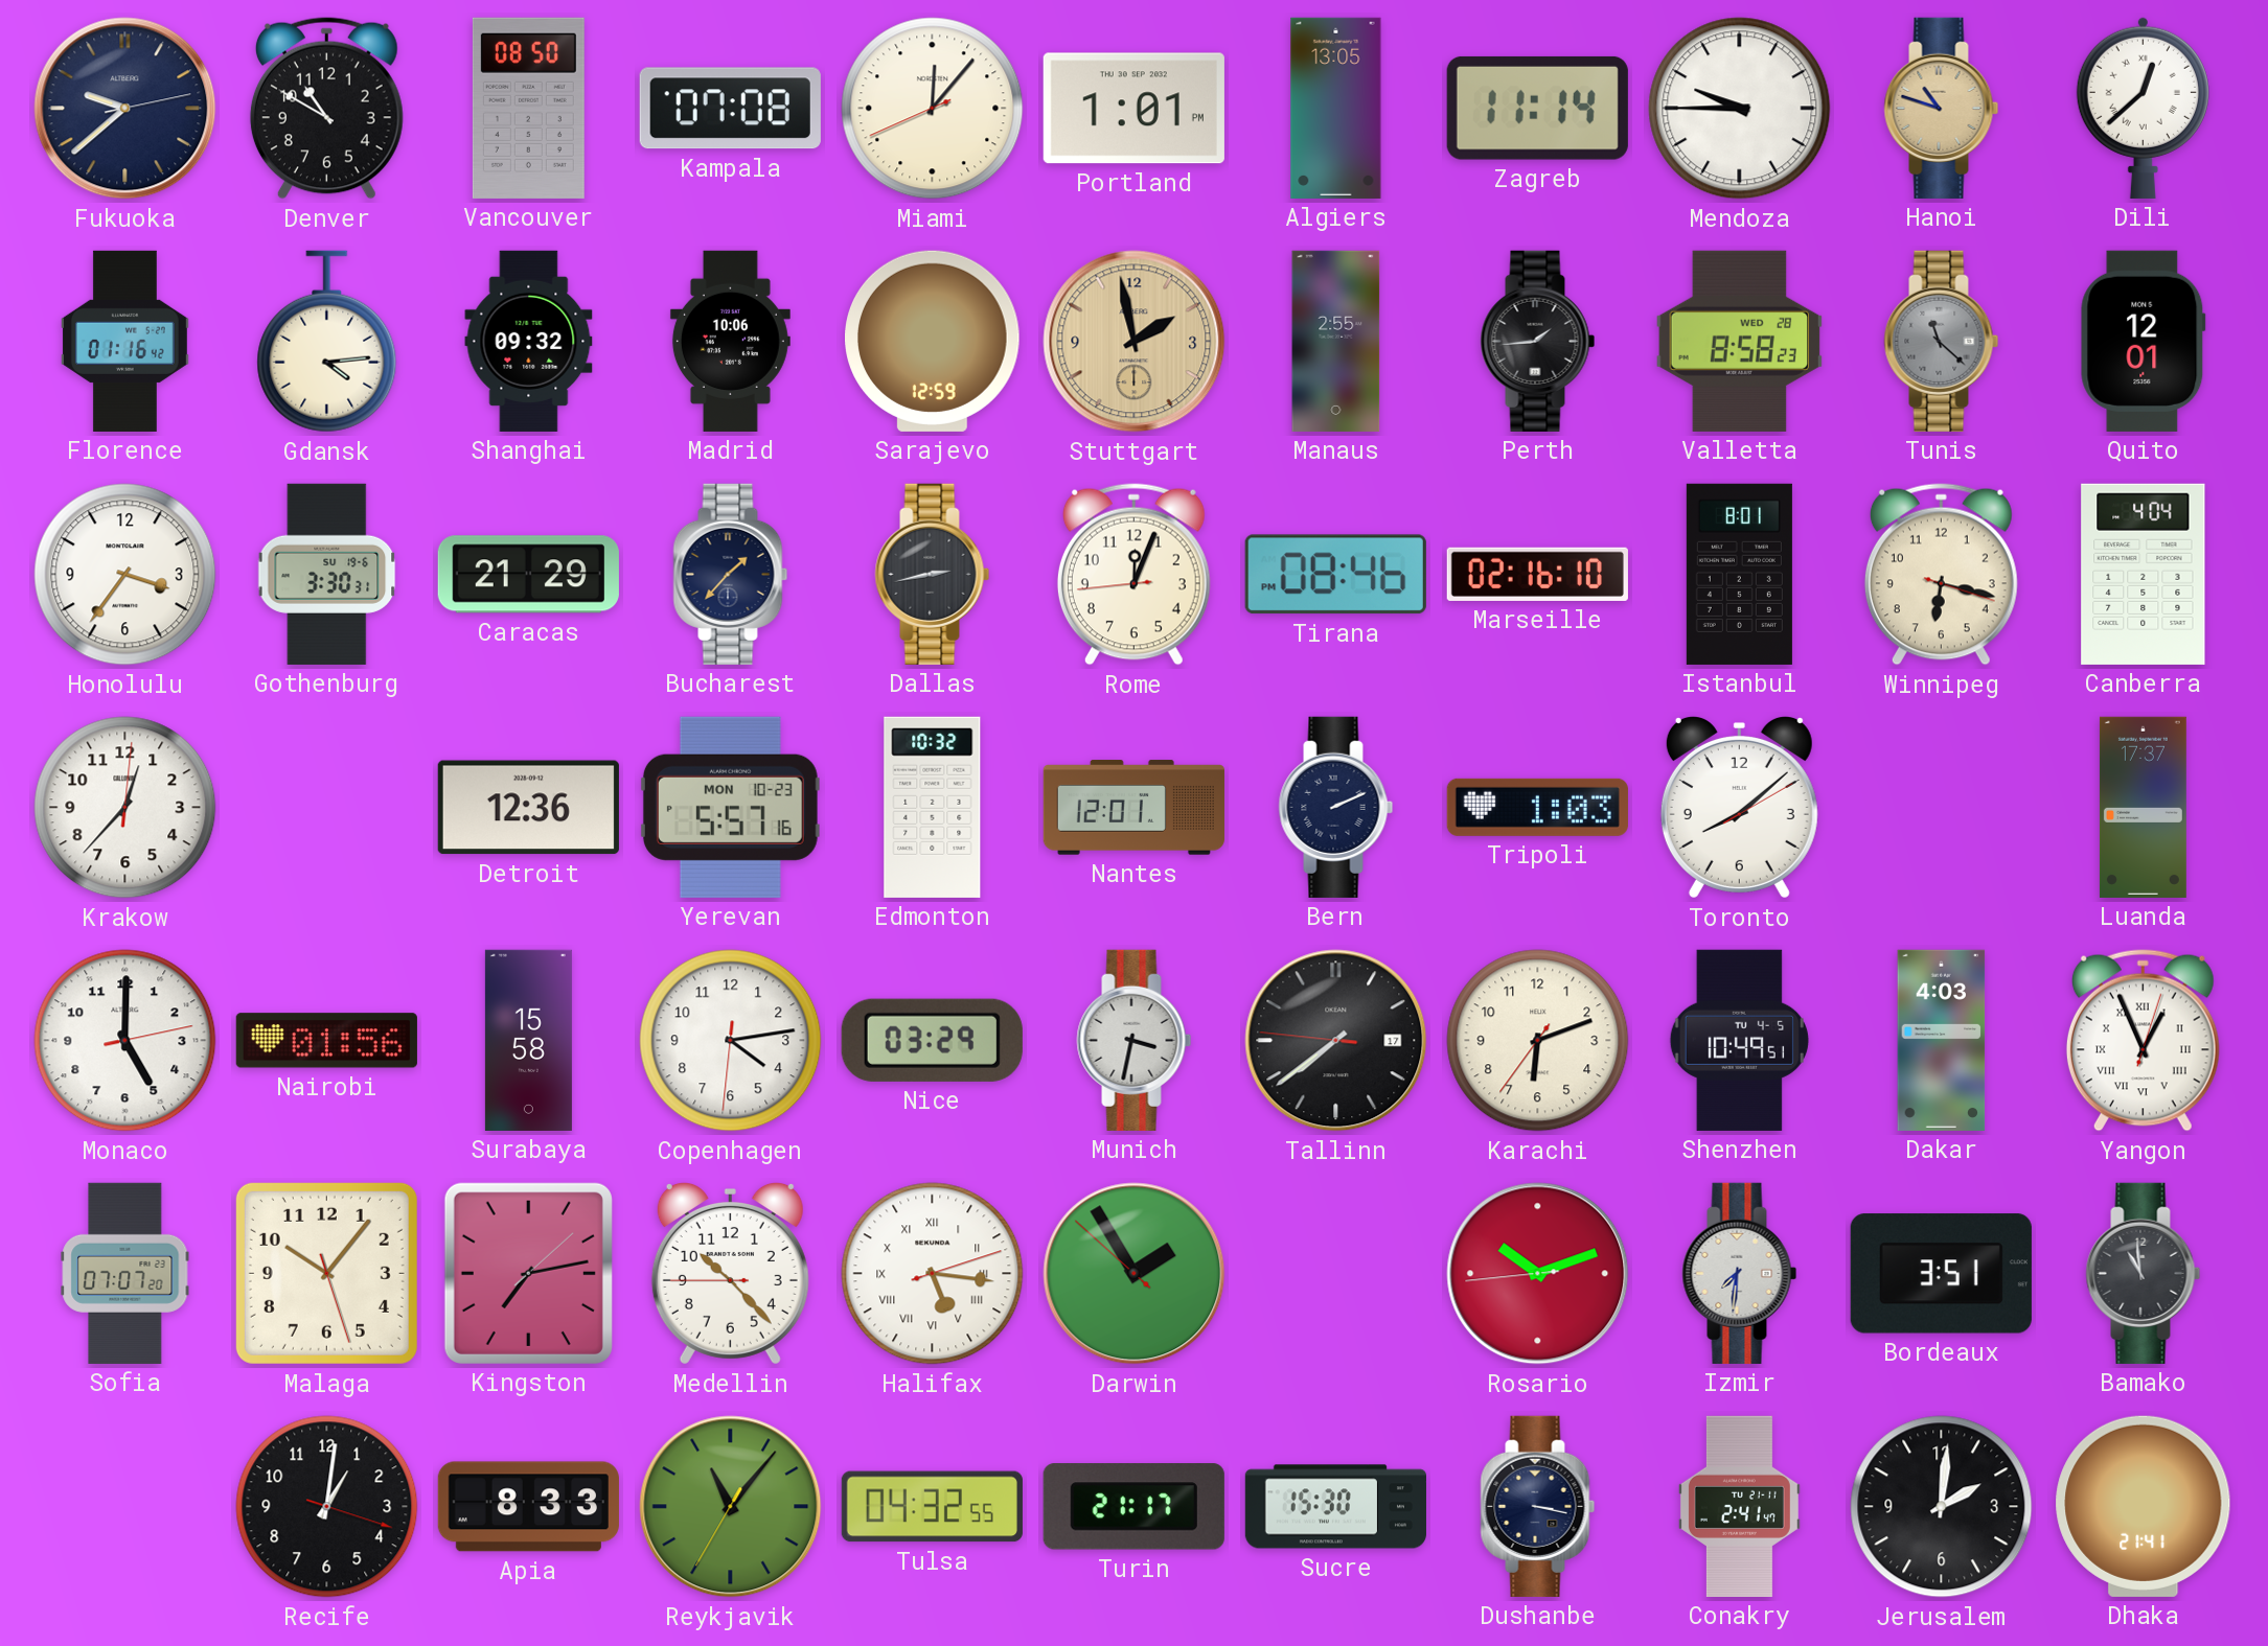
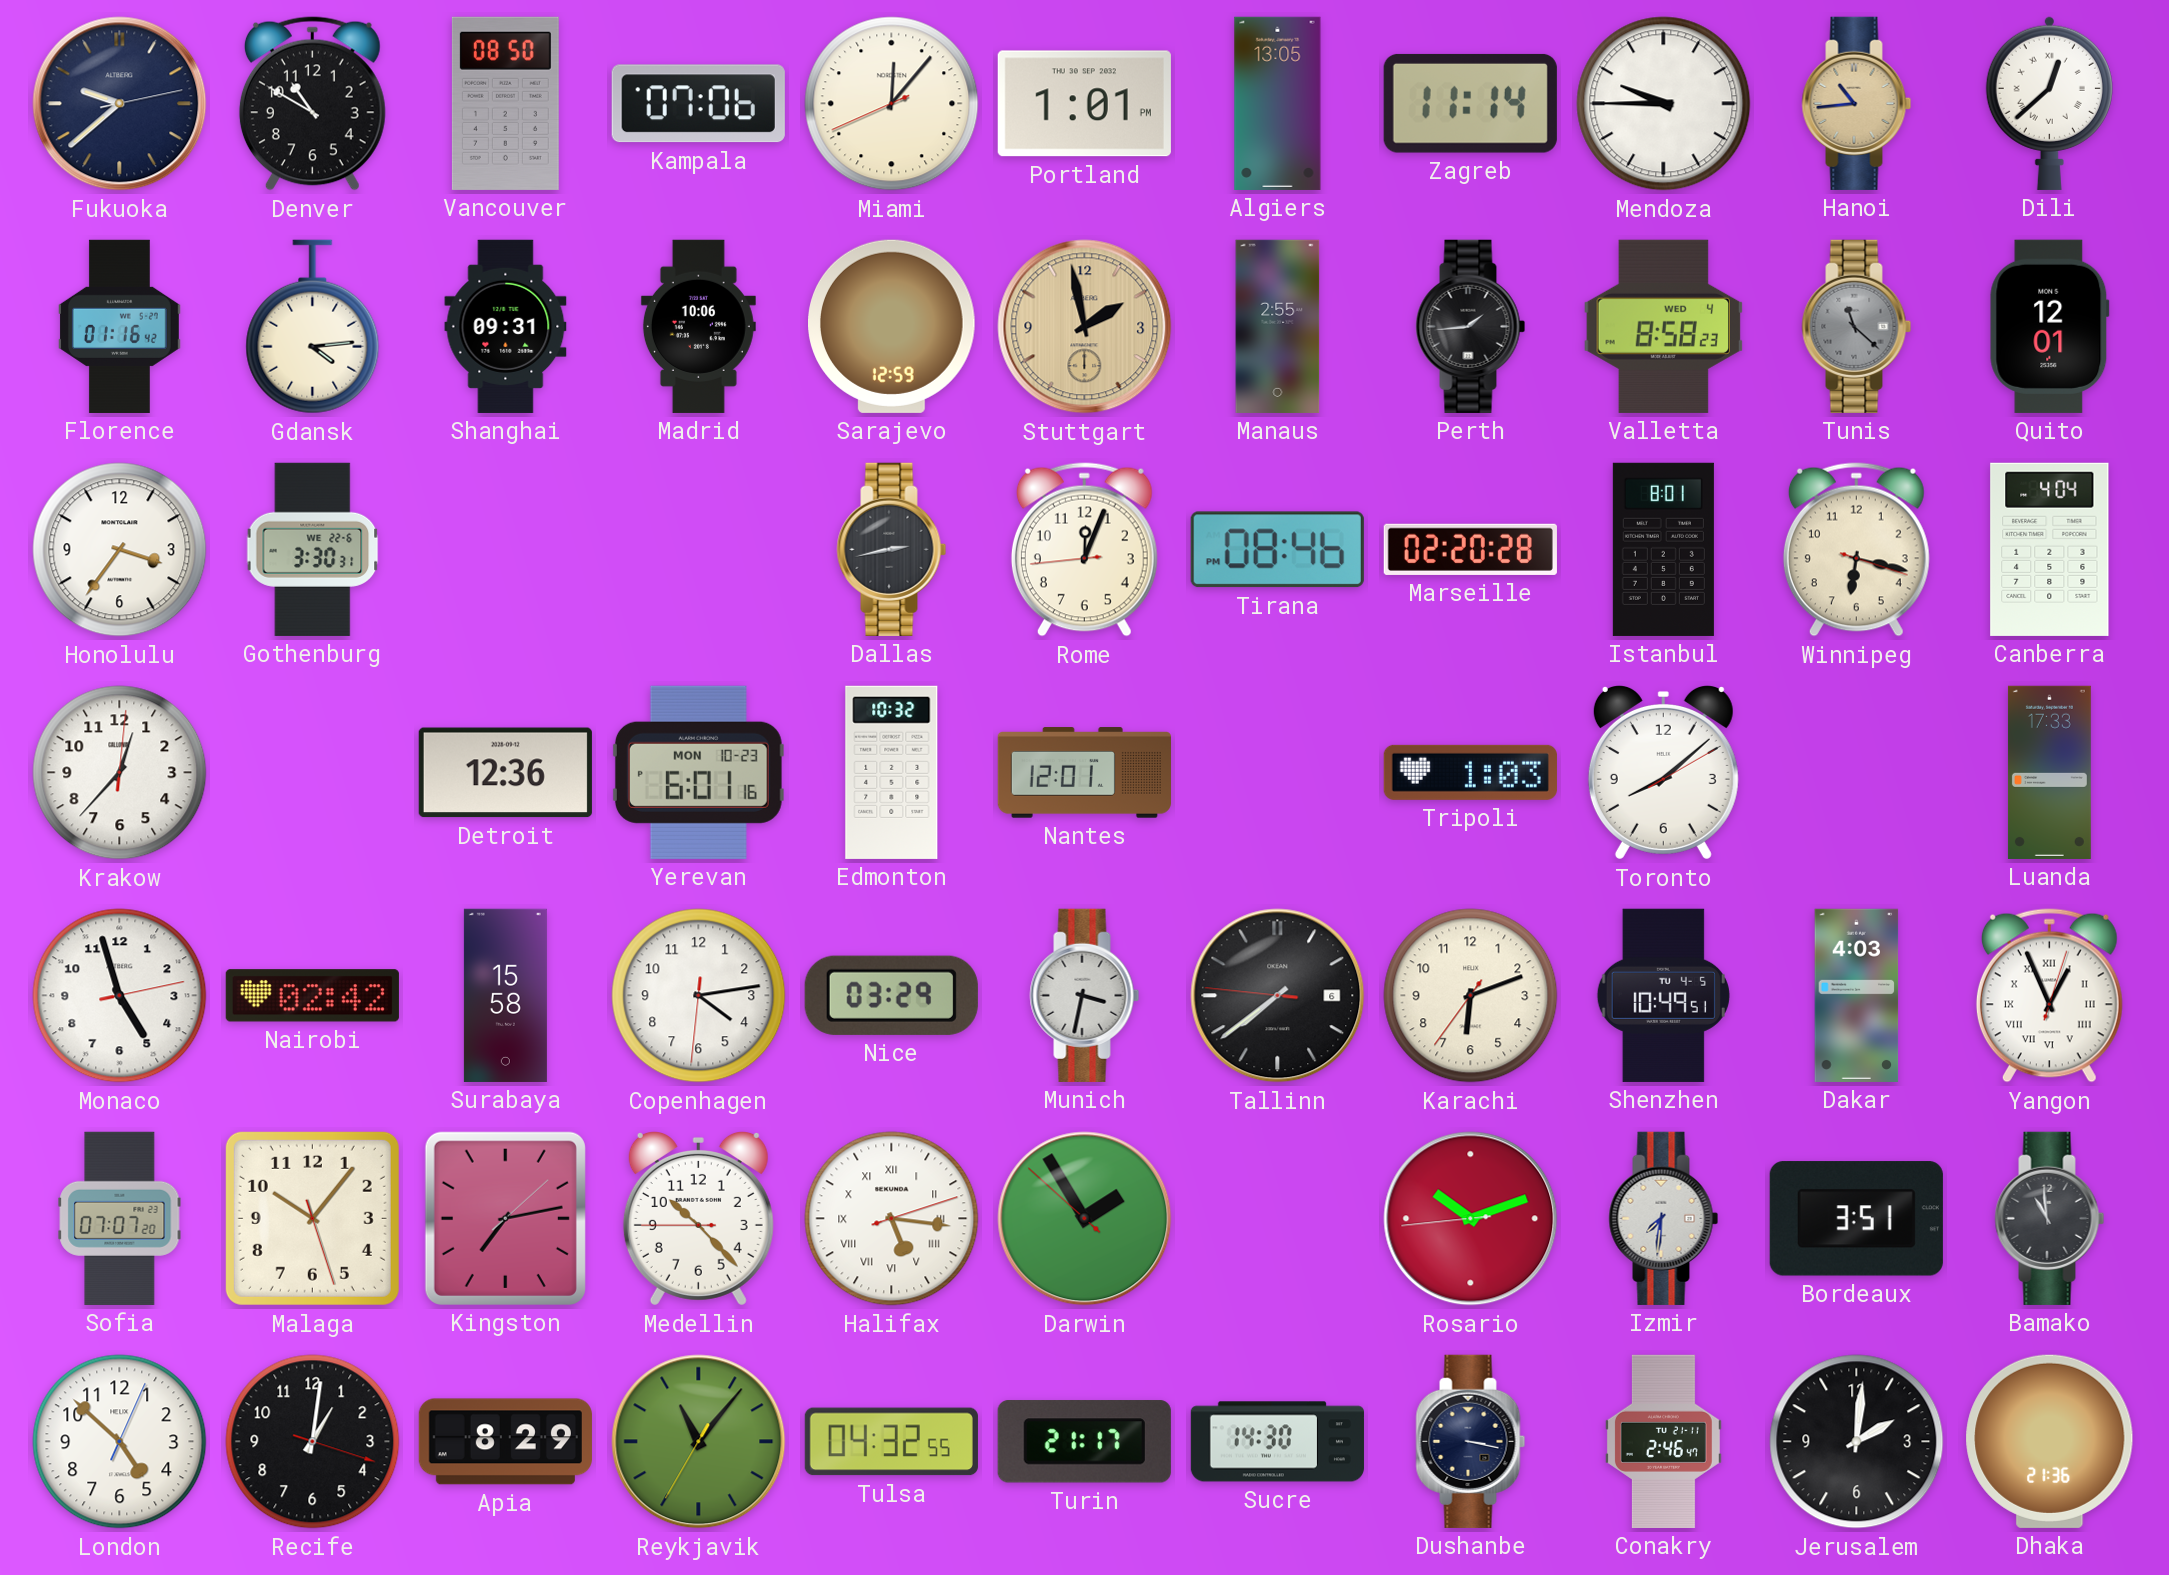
Kampala: 07:08 -> 07:06 (698, 104)
Hanoi: 10:48 -> 10:44 (1857, 103)
Shanghai: 09:32 -> 09:31 (506, 326)
Valletta date: WED 28 -> WED 4 (1663, 326)
Gothenburg date: SU 19-6 -> WE 22-6 (313, 549)
Caracas: 21:29 -> none (528, 575)
Bucharest: 1:37 -> none (731, 574)
Marseille: 02:16 -> 02:20 (1470, 549)
Yerevan: 5:57 -> 6:01 (698, 772)
Bern: 2:11 -> none (1336, 807)
Luanda: 17:37 -> 17:33 (2049, 772)
Monaco: 5:00 -> 4:57 (120, 996)
Nairobi: 01:56 -> 02:42 (312, 996)
Tallinn date: 17 -> 6 (1278, 996)
London: none -> 4:52 (120, 1442)
Apia: 8:33 -> 8:29 (505, 1442)
Sucre: 15:30 -> 14:30 (1277, 1442)
Conakry: 2:41 -> 2:46 (1663, 1441)
Dhaka: 21:41 -> 21:36 (2050, 1441)
